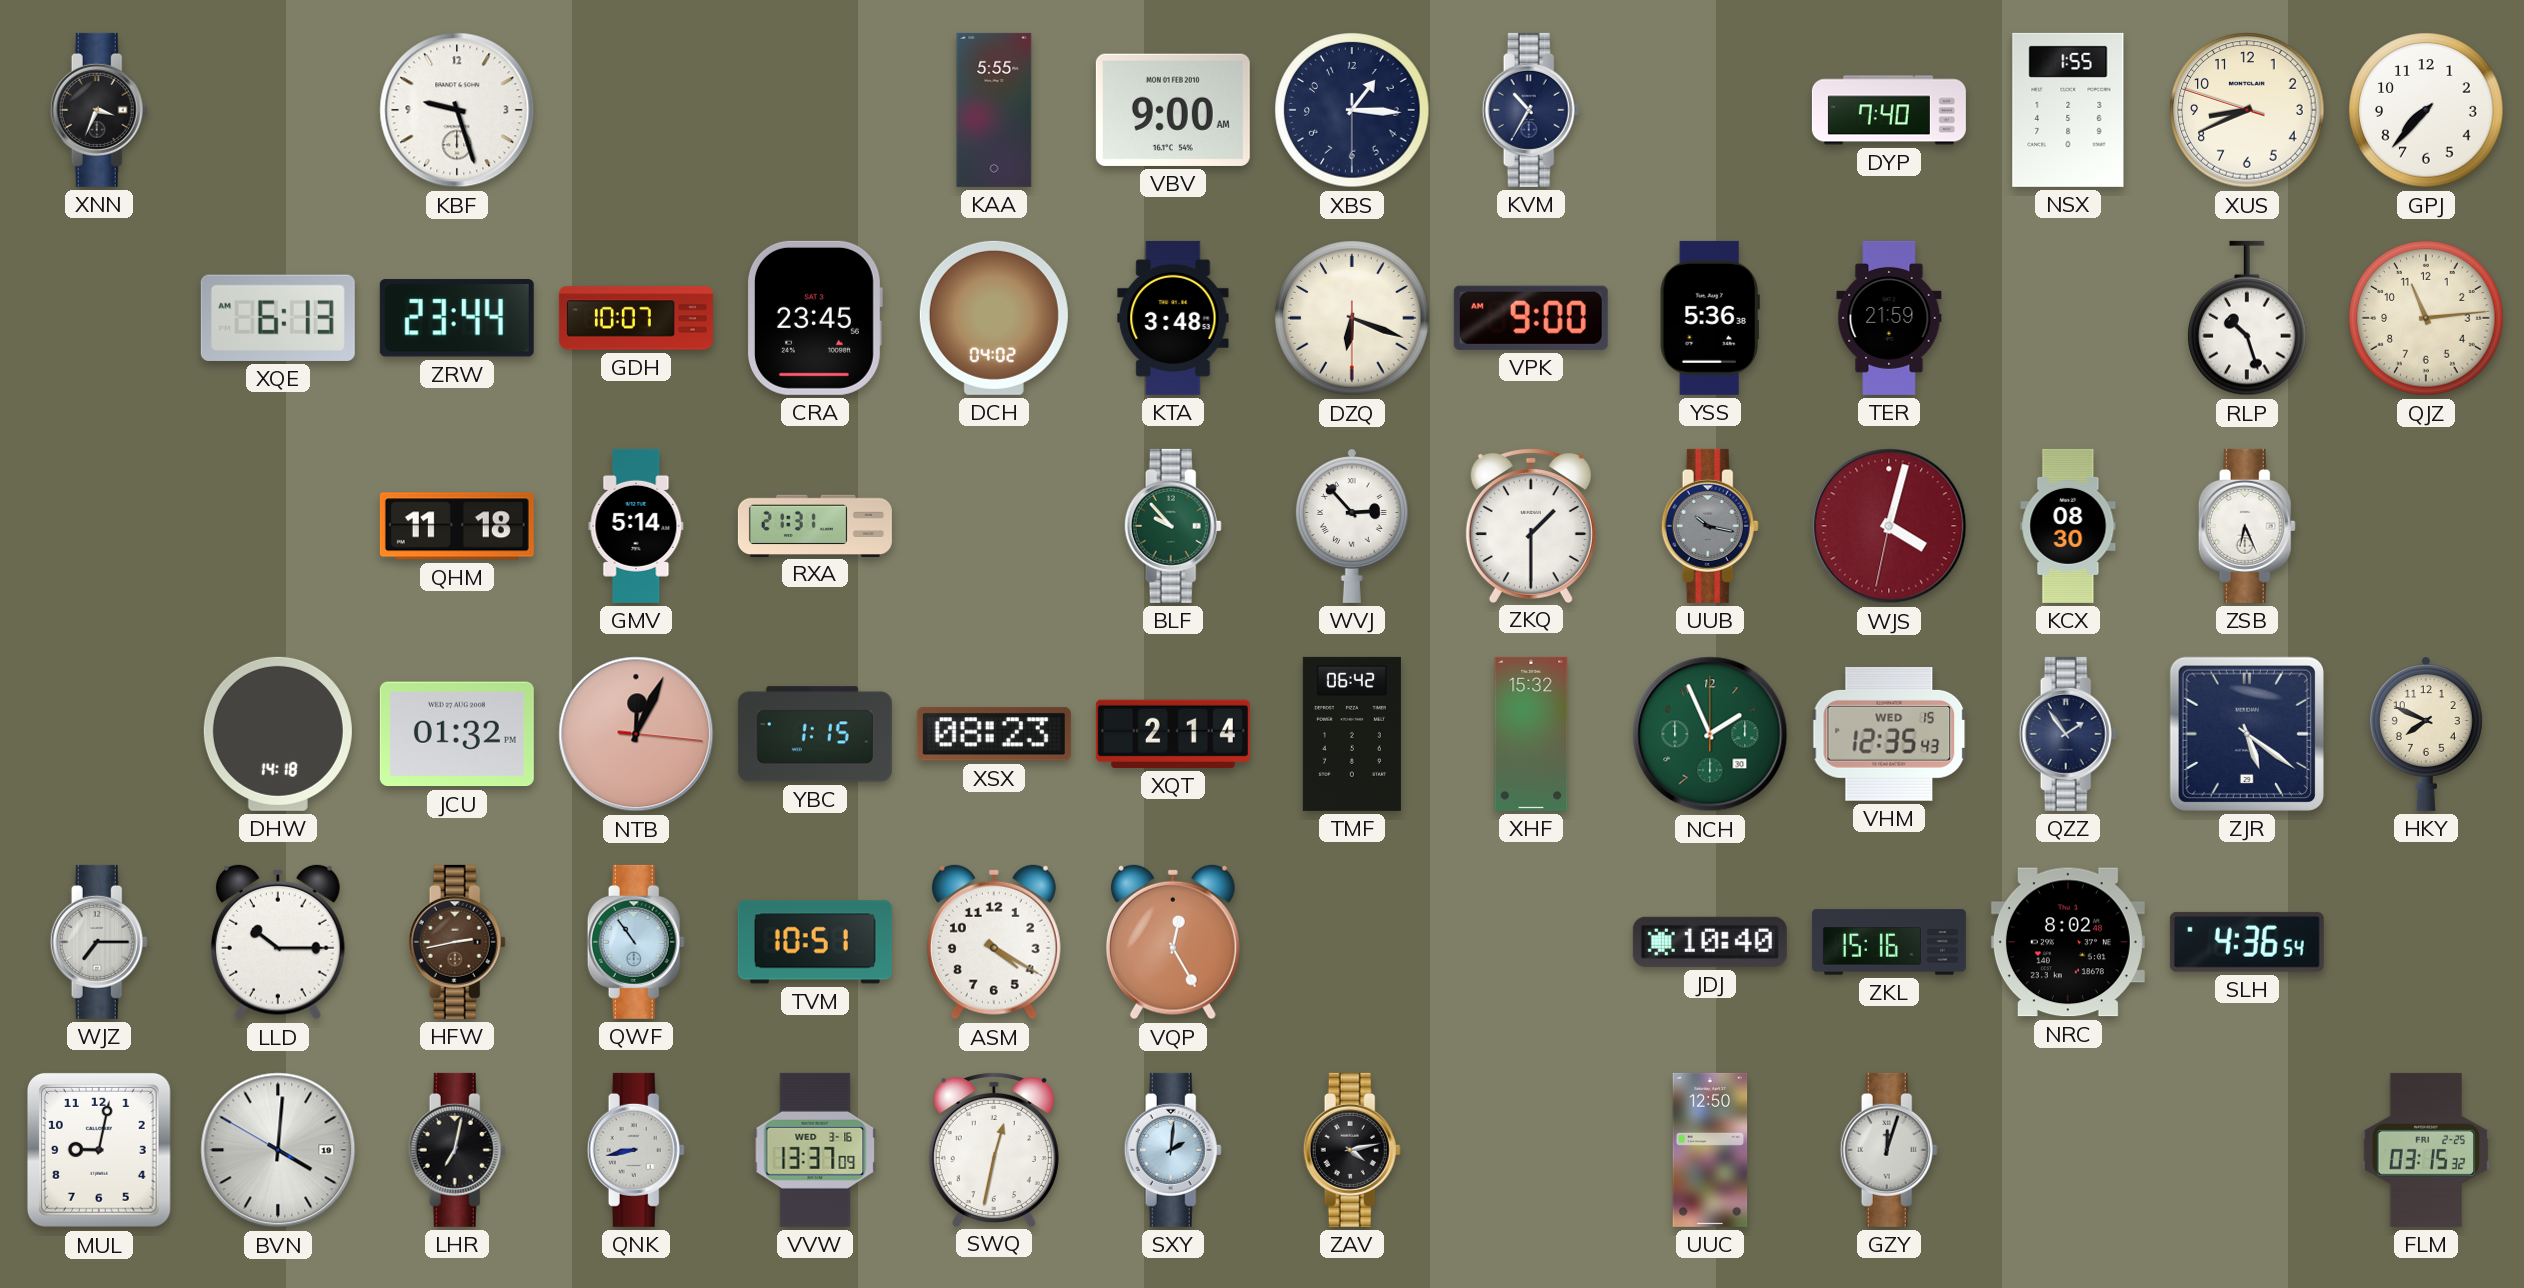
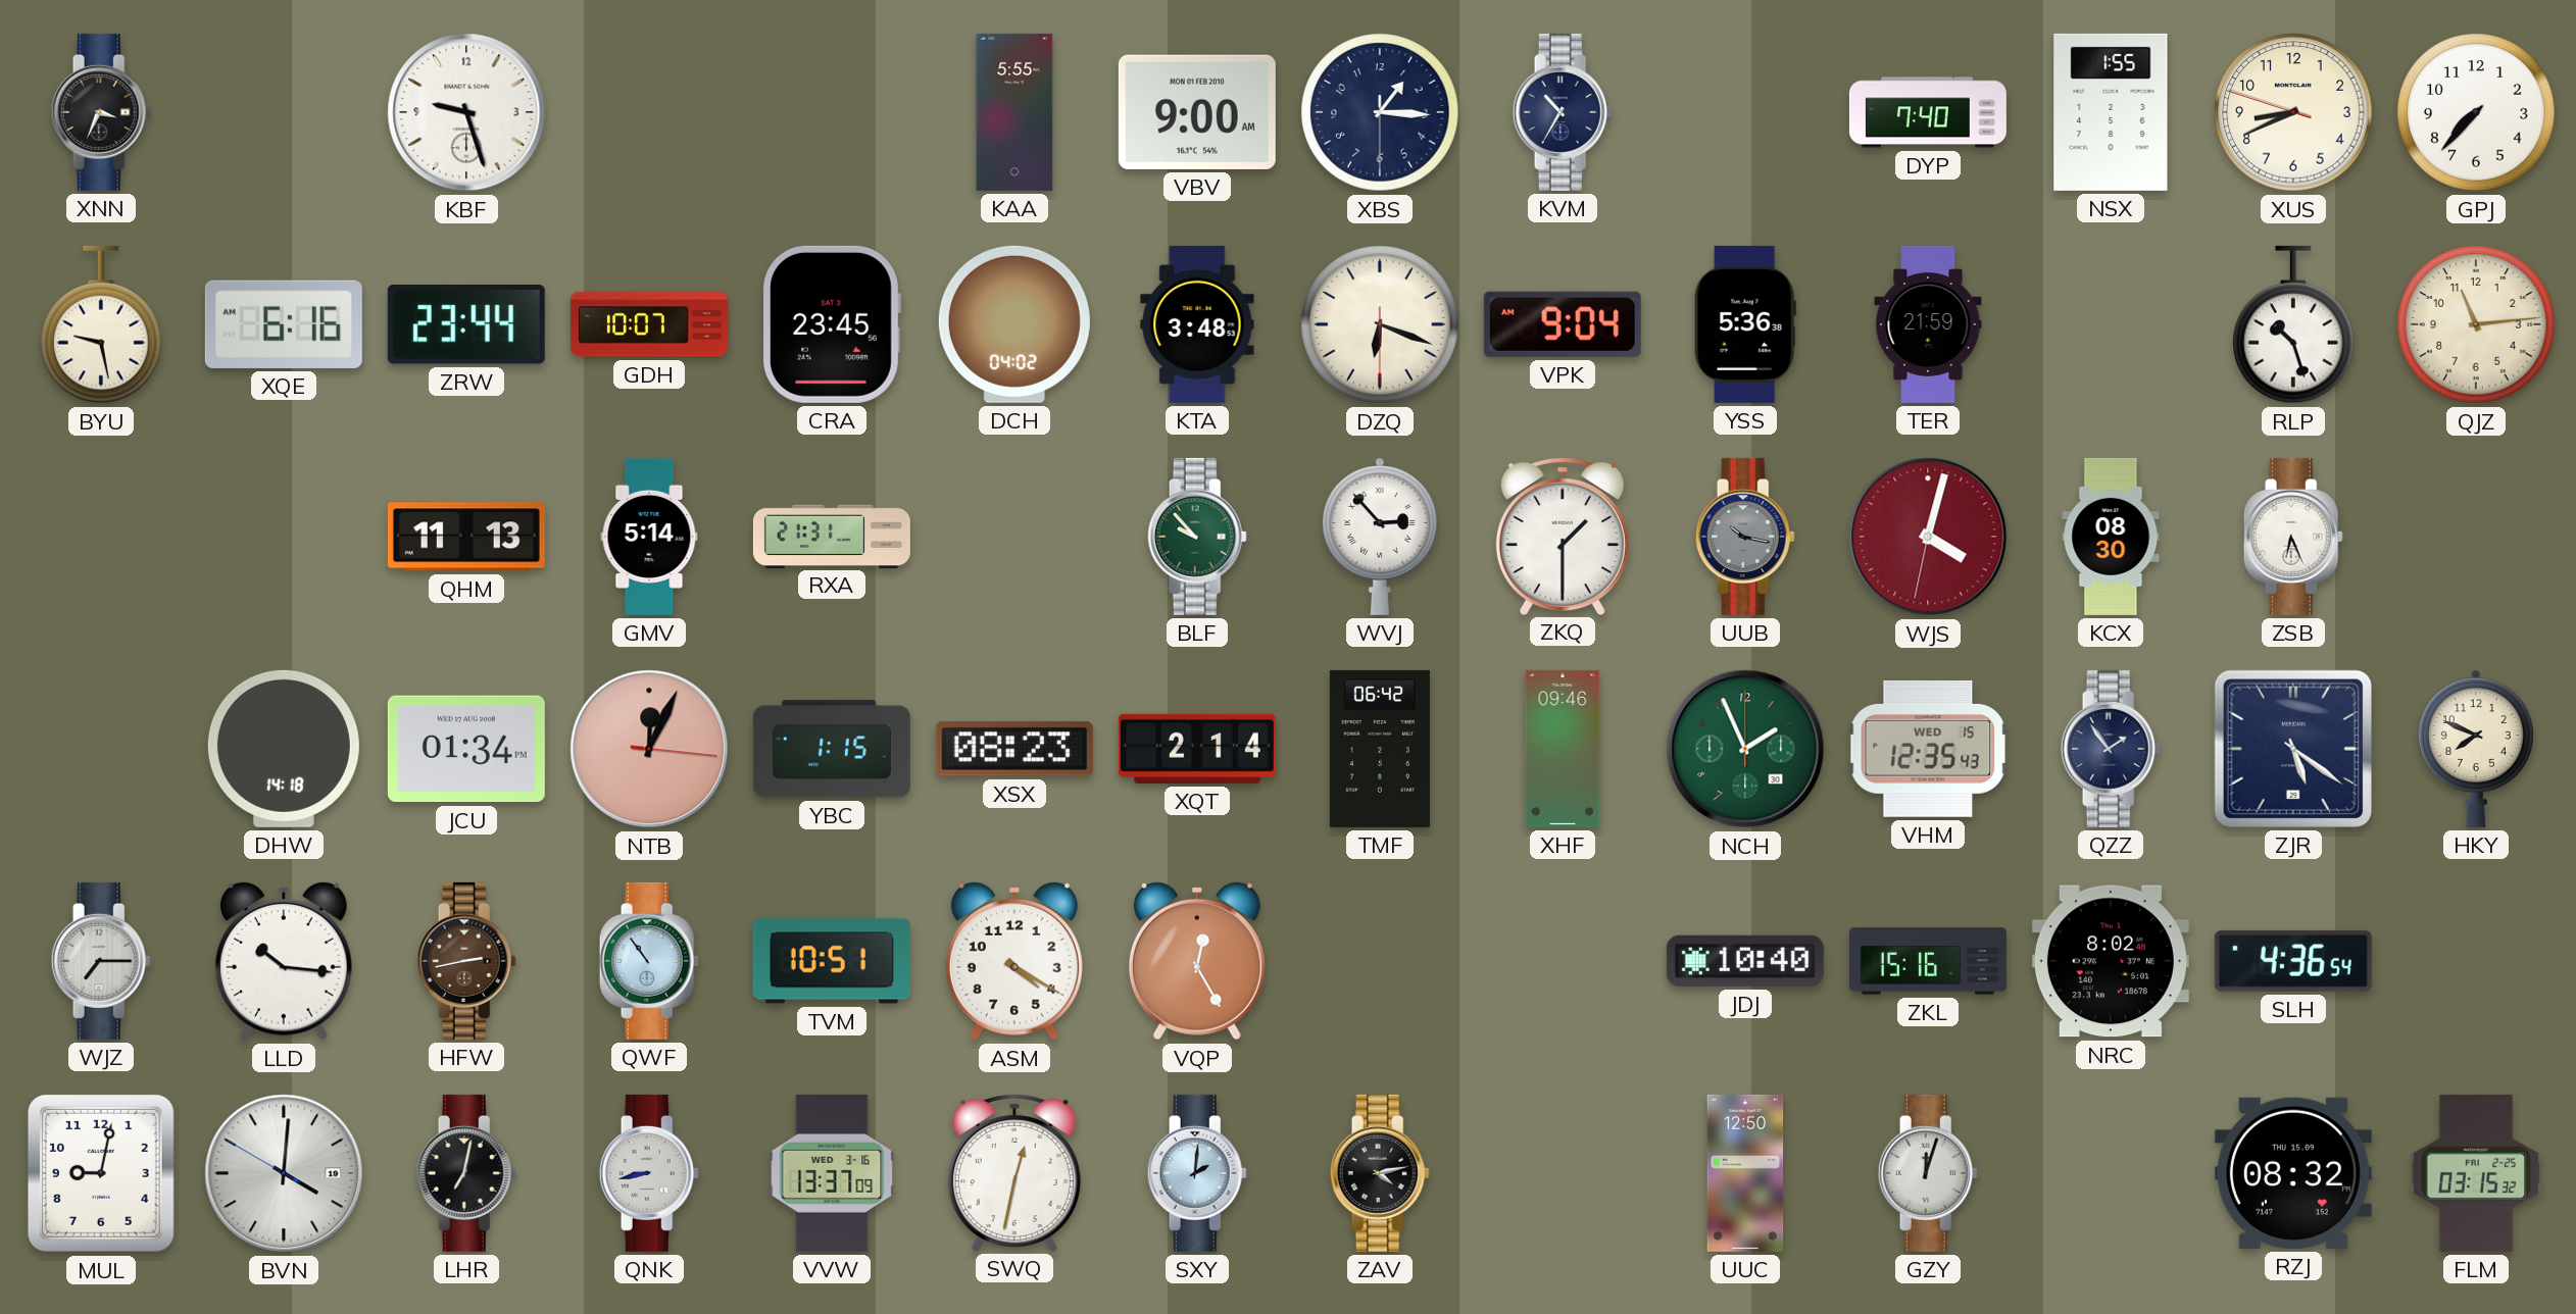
BYU: none -> 9:28 (101, 324)
XQE: 6:13 -> 6:16 (284, 324)
VPK: 9:00 -> 9:04 (1563, 324)
QHM: 11:18 -> 11:13 (466, 537)
JCU: 01:32 -> 01:34 (466, 749)
XHF: 15:32 -> 09:46 (1563, 749)
LLD: 10:15 -> 10:16 (284, 961)
RZJ: none -> 08:32 (2293, 1173)
